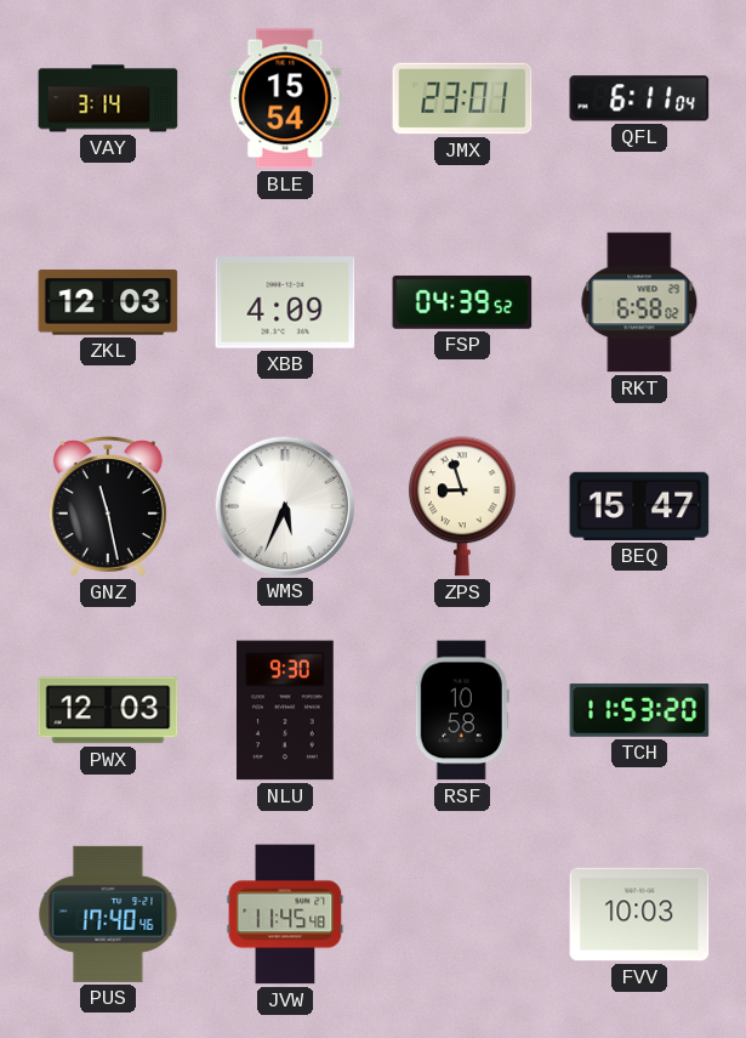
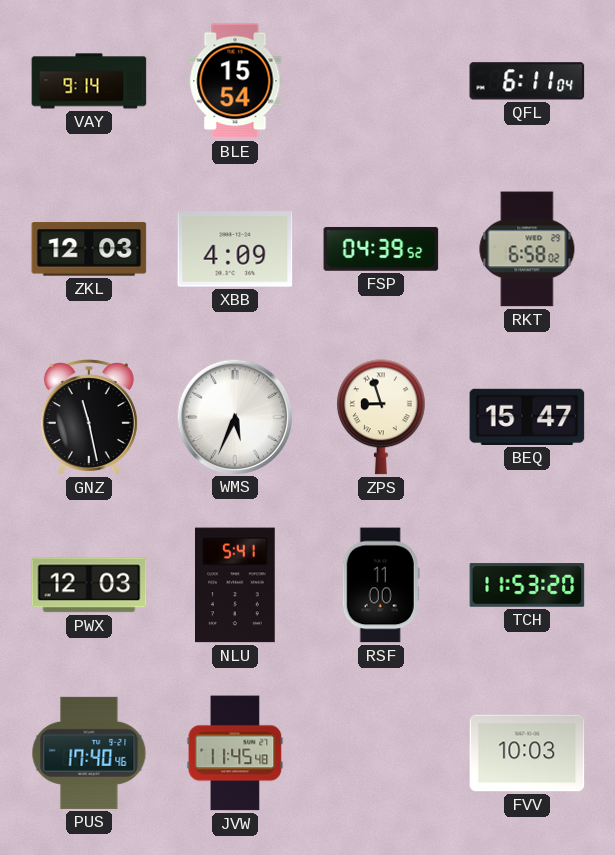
VAY: 3:14 -> 9:14 (89, 81)
JMX: 23:01 -> none (462, 98)
NLU: 9:30 -> 5:41 (235, 585)
RSF: 10:58 -> 11:00 (381, 585)
